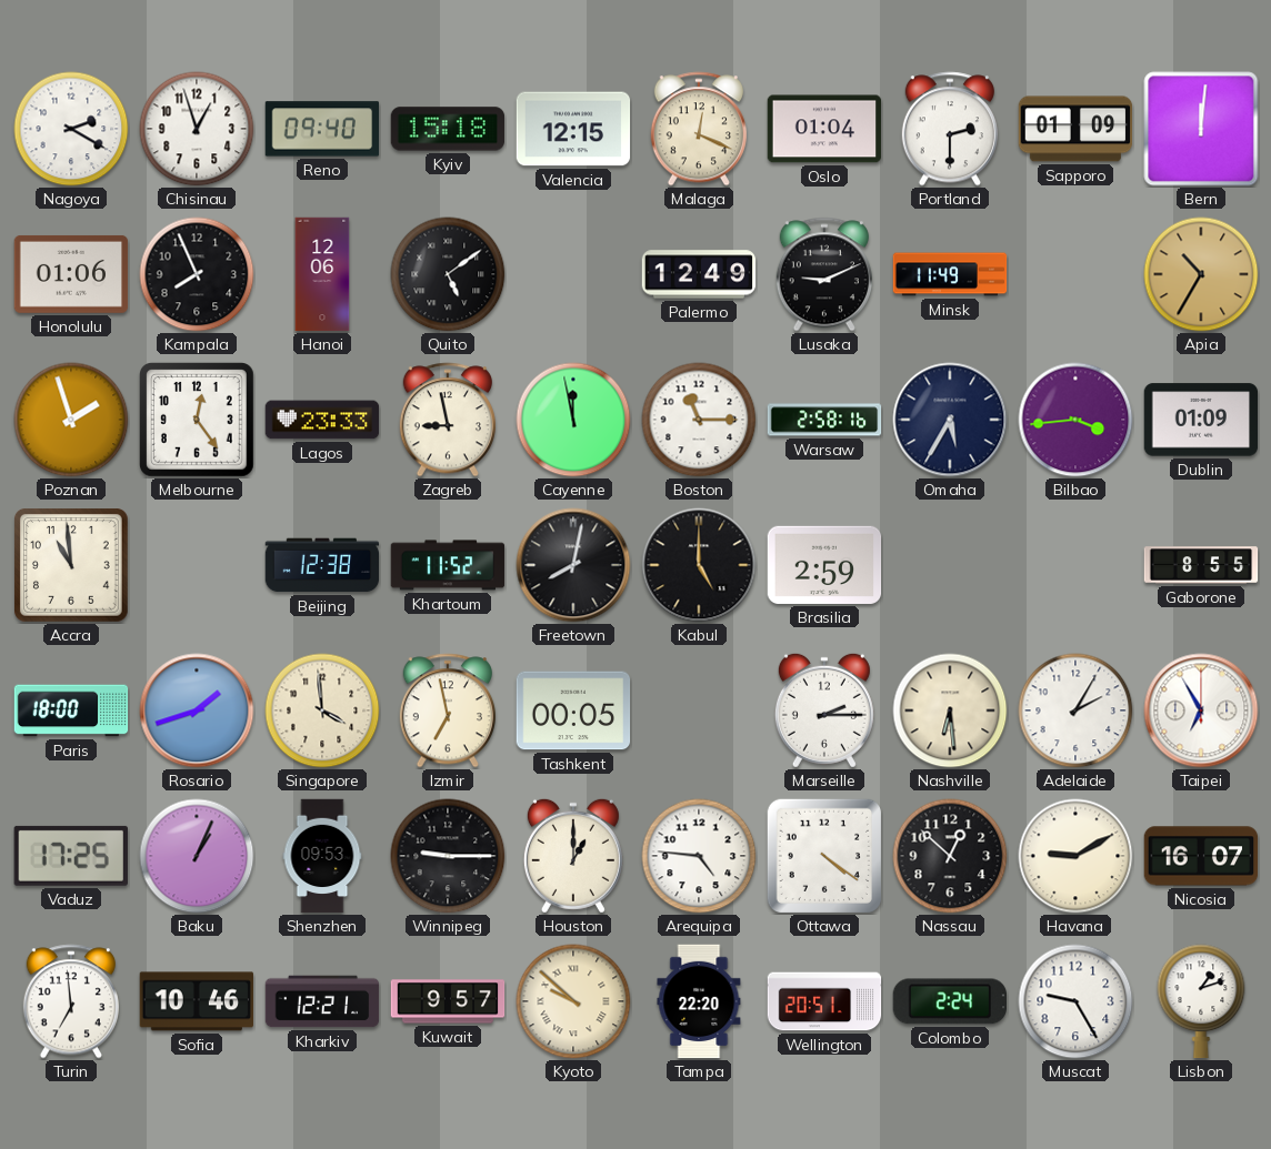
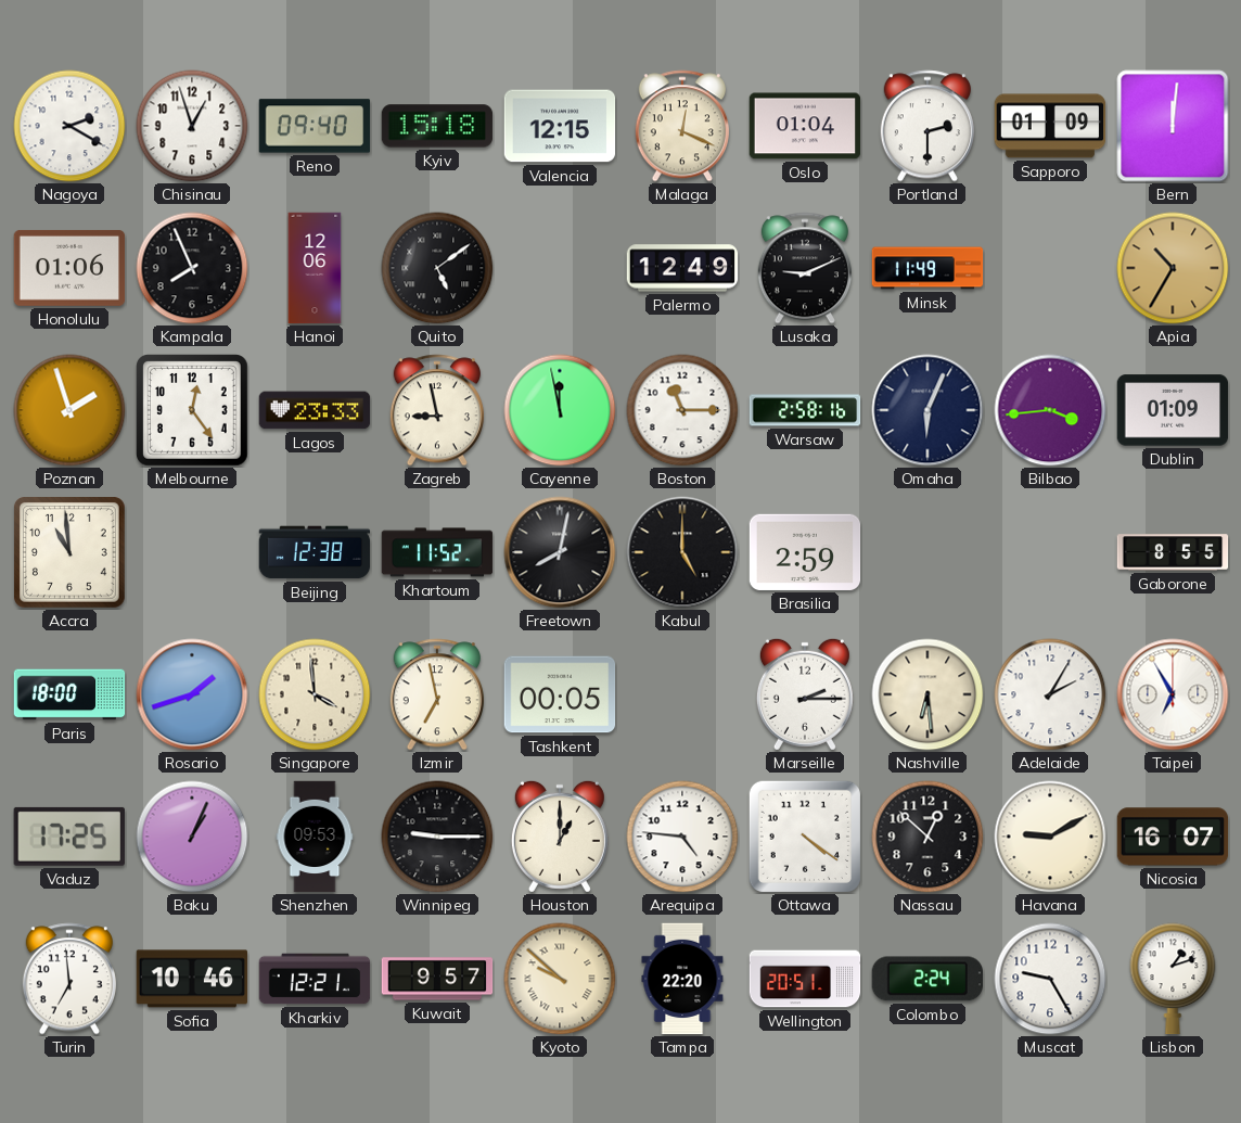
Omaha: 5:35 -> 6:04 (927, 410)
